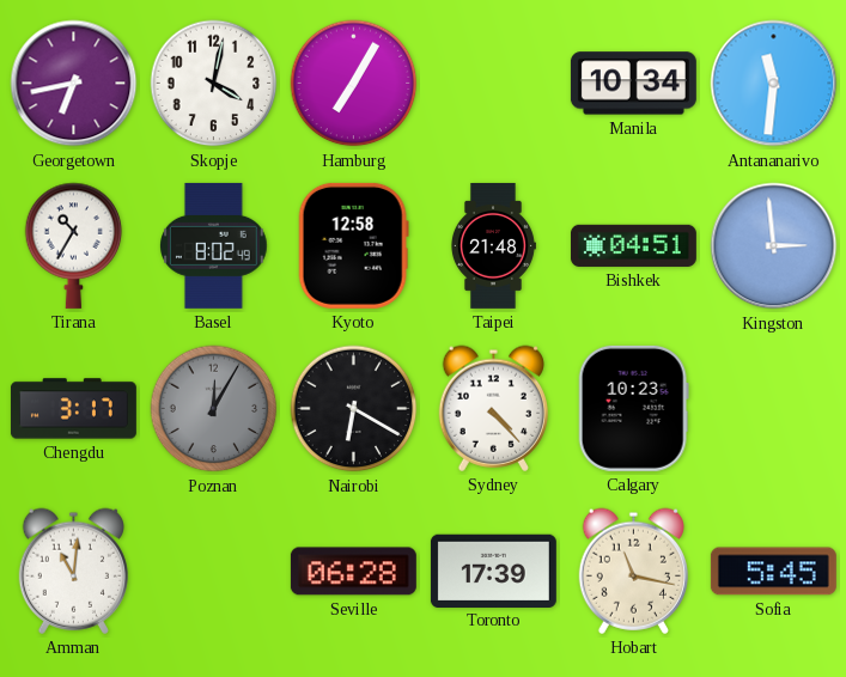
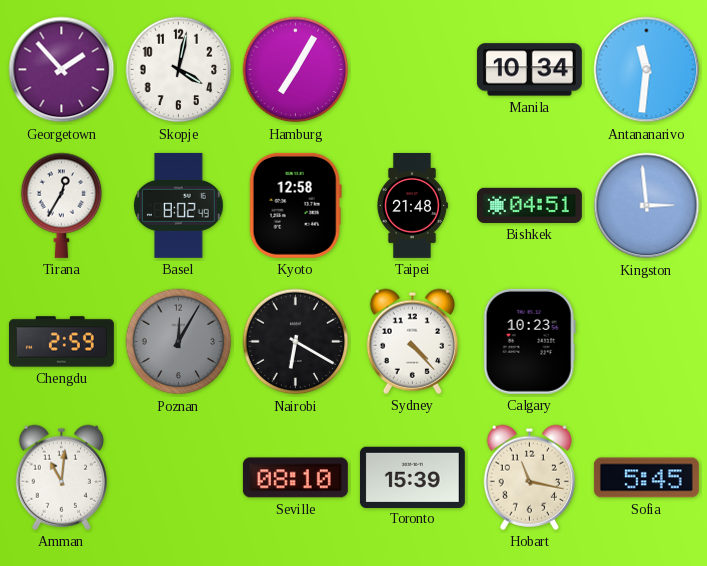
Georgetown: 6:43 -> 1:53 (62, 70)
Tirana: 10:35 -> 12:35 (62, 205)
Chengdu: 3:17 -> 2:59 (61, 342)
Seville: 06:28 -> 08:10 (295, 478)
Toronto: 17:39 -> 15:39 (412, 477)
